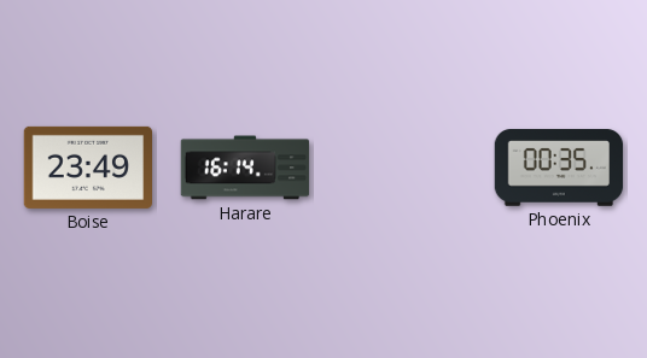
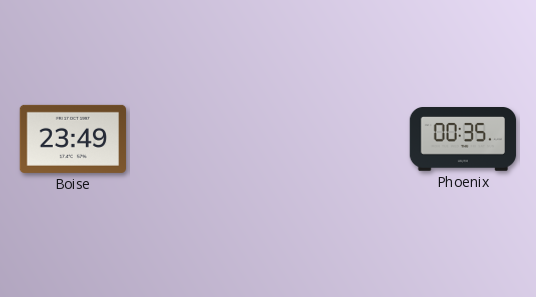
Harare: 16:14 -> none (245, 168)
